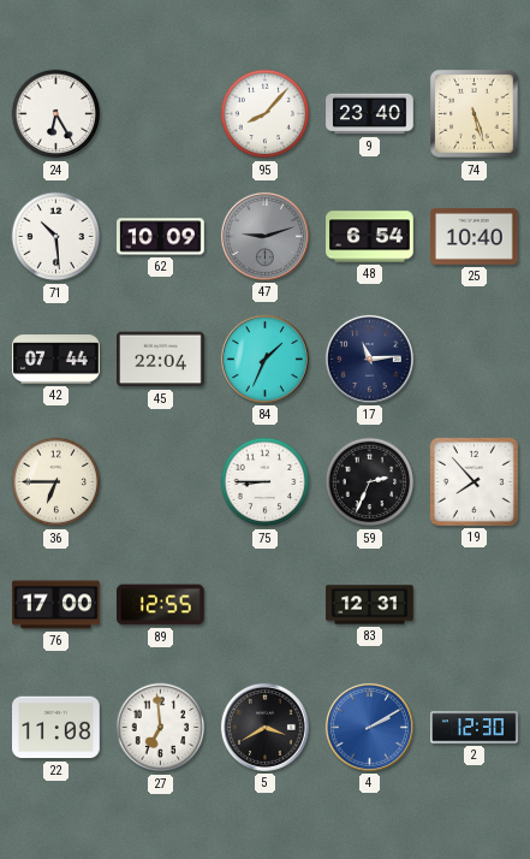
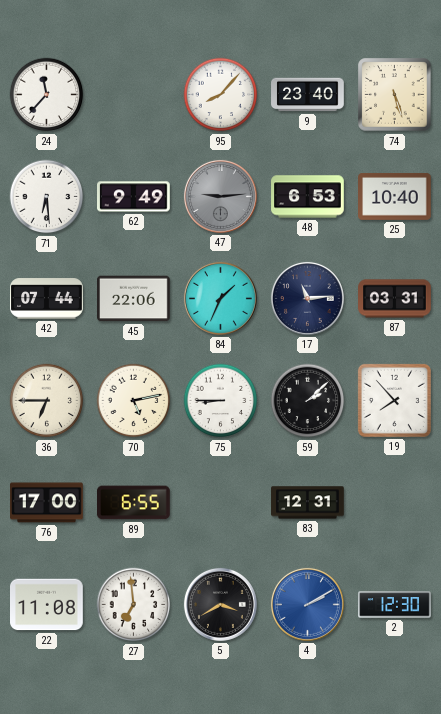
24: 6:25 -> 11:37 (47, 95)
71: 10:29 -> 6:29 (47, 197)
62: 10:09 -> 9:49 (134, 197)
47: 9:12 -> 9:14 (220, 196)
48: 6:54 -> 6:53 (308, 197)
45: 22:04 -> 22:06 (134, 299)
87: none -> 03:31 (395, 299)
70: none -> 5:13 (134, 401)
59: 2:34 -> 2:08 (308, 401)
89: 12:55 -> 6:55 (134, 503)
